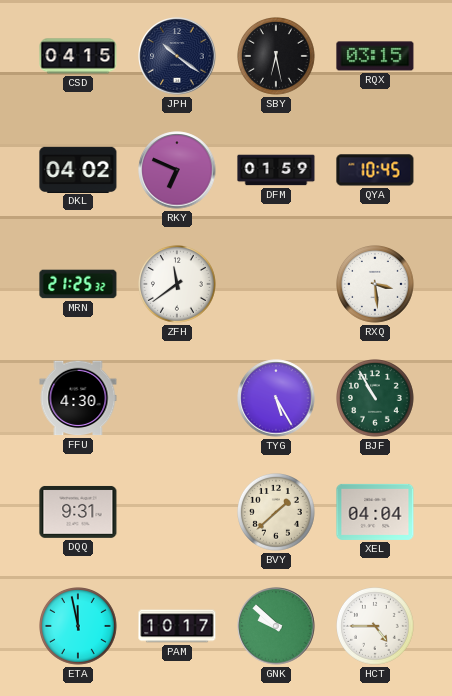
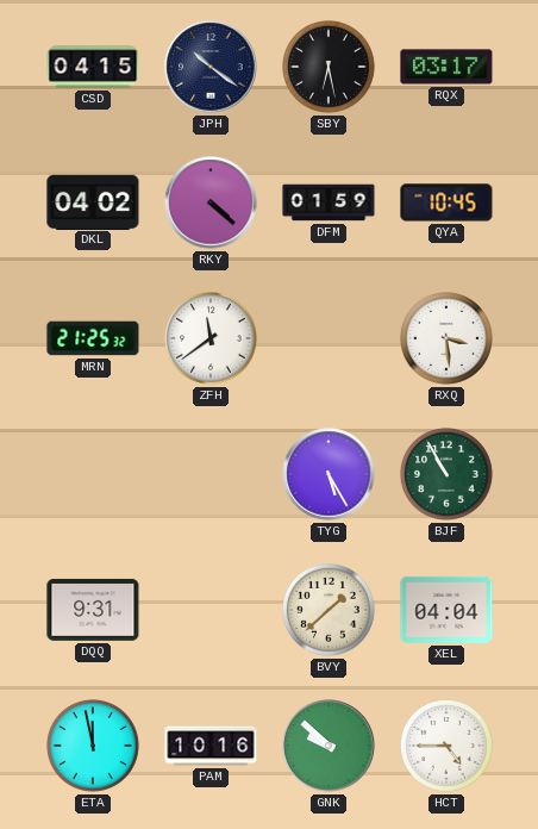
RQX: 03:15 -> 03:17 (446, 67)
RKY: 6:49 -> 4:22 (211, 202)
FFU: 4:30 -> none (78, 398)
PAM: 10:17 -> 10:16 (211, 746)
